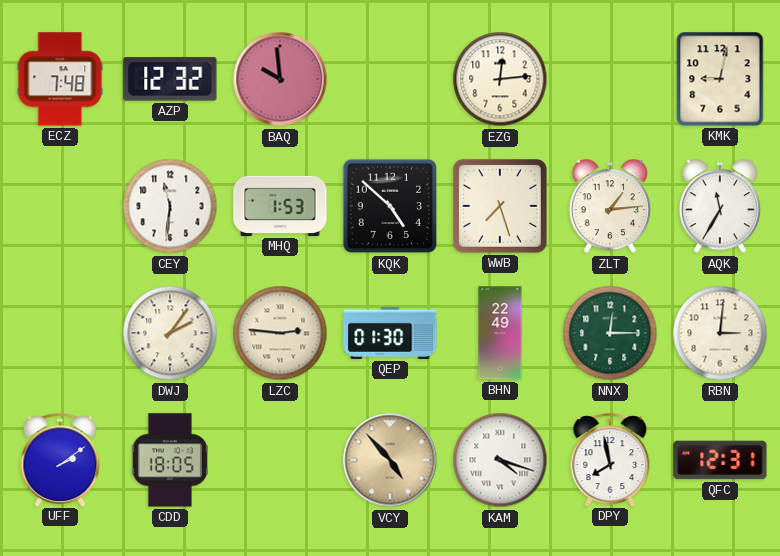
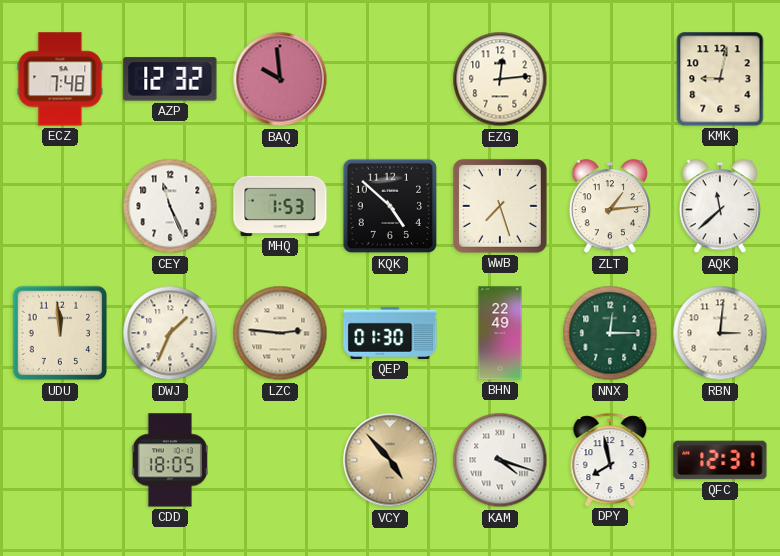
CEY: 11:31 -> 11:26 (170, 206)
AQK: 11:35 -> 11:38 (720, 207)
UDU: none -> 11:59 (60, 333)
DWJ: 2:06 -> 1:34 (170, 333)
UFF: 2:09 -> none (60, 460)
